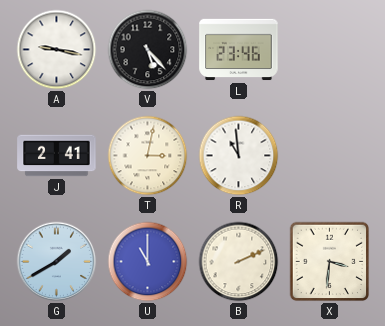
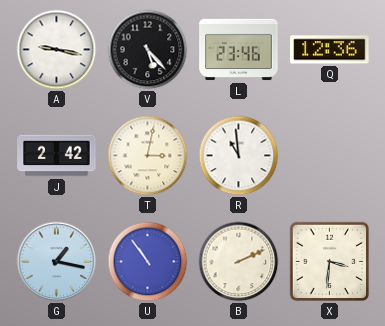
Q: none -> 12:36 (330, 50)
J: 2:41 -> 2:42 (57, 156)
G: 1:40 -> 1:17 (57, 262)
U: 11:00 -> 10:54 (148, 262)
